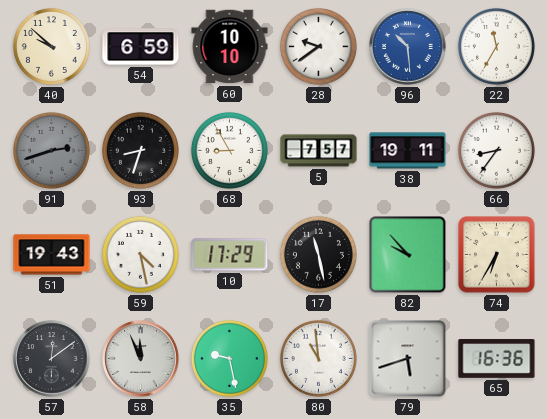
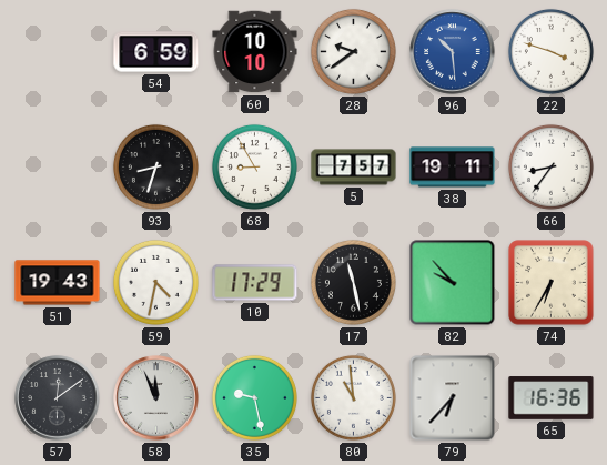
40: 9:52 -> none (51, 46)
22: 11:35 -> 3:48 (550, 51)
91: 2:42 -> none (51, 150)
59: 4:28 -> 4:32 (155, 282)
79: 5:42 -> 6:37 (453, 398)
